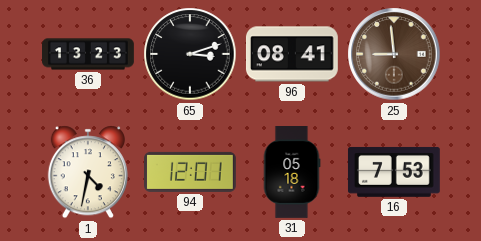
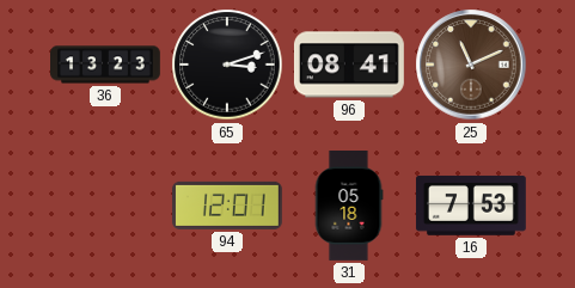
25: 8:59 -> 11:11 (471, 65)
1: 4:32 -> none (88, 172)
